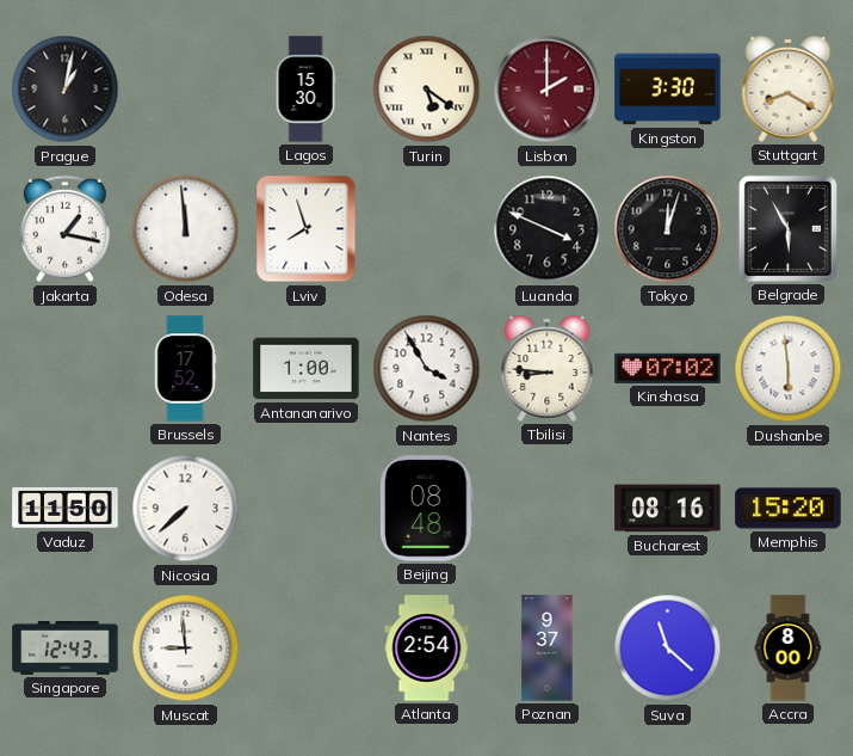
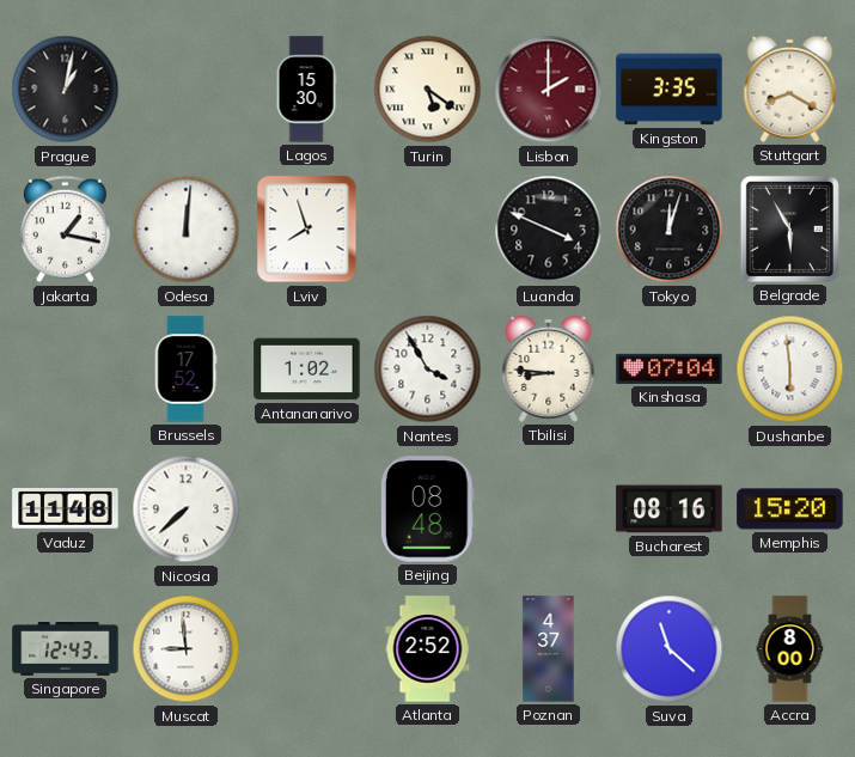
Kingston: 3:30 -> 3:35 (670, 90)
Odesa: 11:59 -> 12:01 (187, 230)
Antananarivo: 1:00 -> 1:02 (307, 370)
Kinshasa: 07:02 -> 07:04 (670, 368)
Vaduz: 11:50 -> 11:48 (66, 509)
Atlanta: 2:54 -> 2:52 (428, 649)
Poznan: 9:37 -> 4:37 (549, 649)
